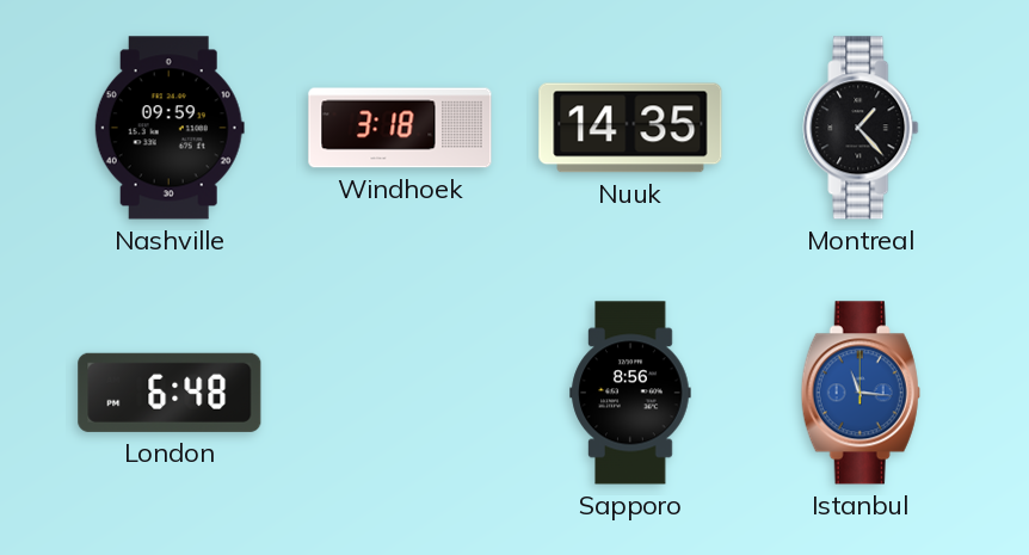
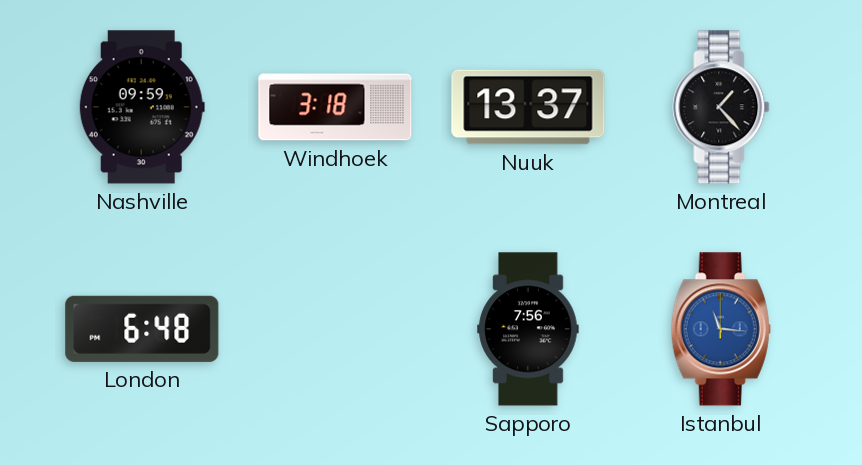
Nuuk: 14:35 -> 13:37 (528, 107)
Sapporo: 8:56 -> 7:56 (528, 329)
